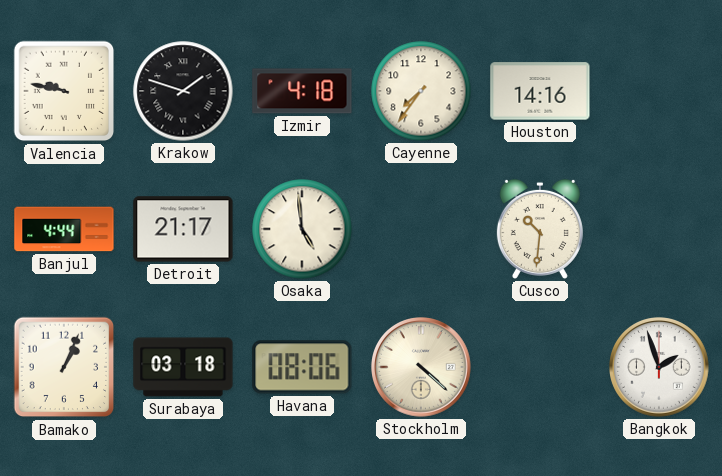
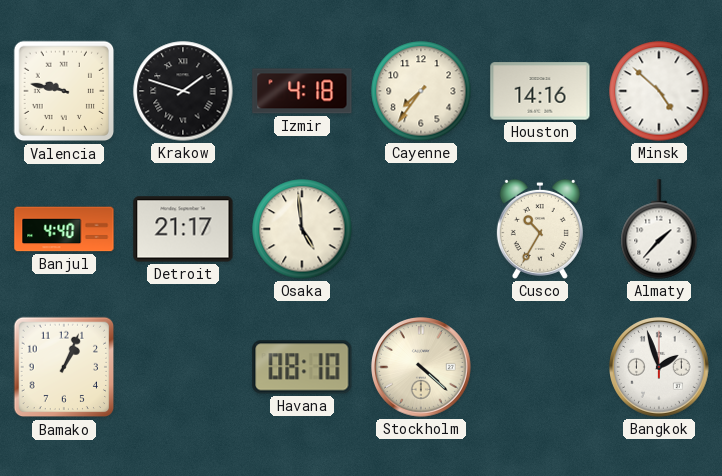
Minsk: none -> 4:52 (659, 91)
Banjul: 4:44 -> 4:40 (64, 229)
Cusco: 10:31 -> 10:35 (540, 229)
Almaty: none -> 1:37 (659, 229)
Surabaya: 03:18 -> none (183, 367)
Havana: 08:06 -> 08:10 (302, 367)
